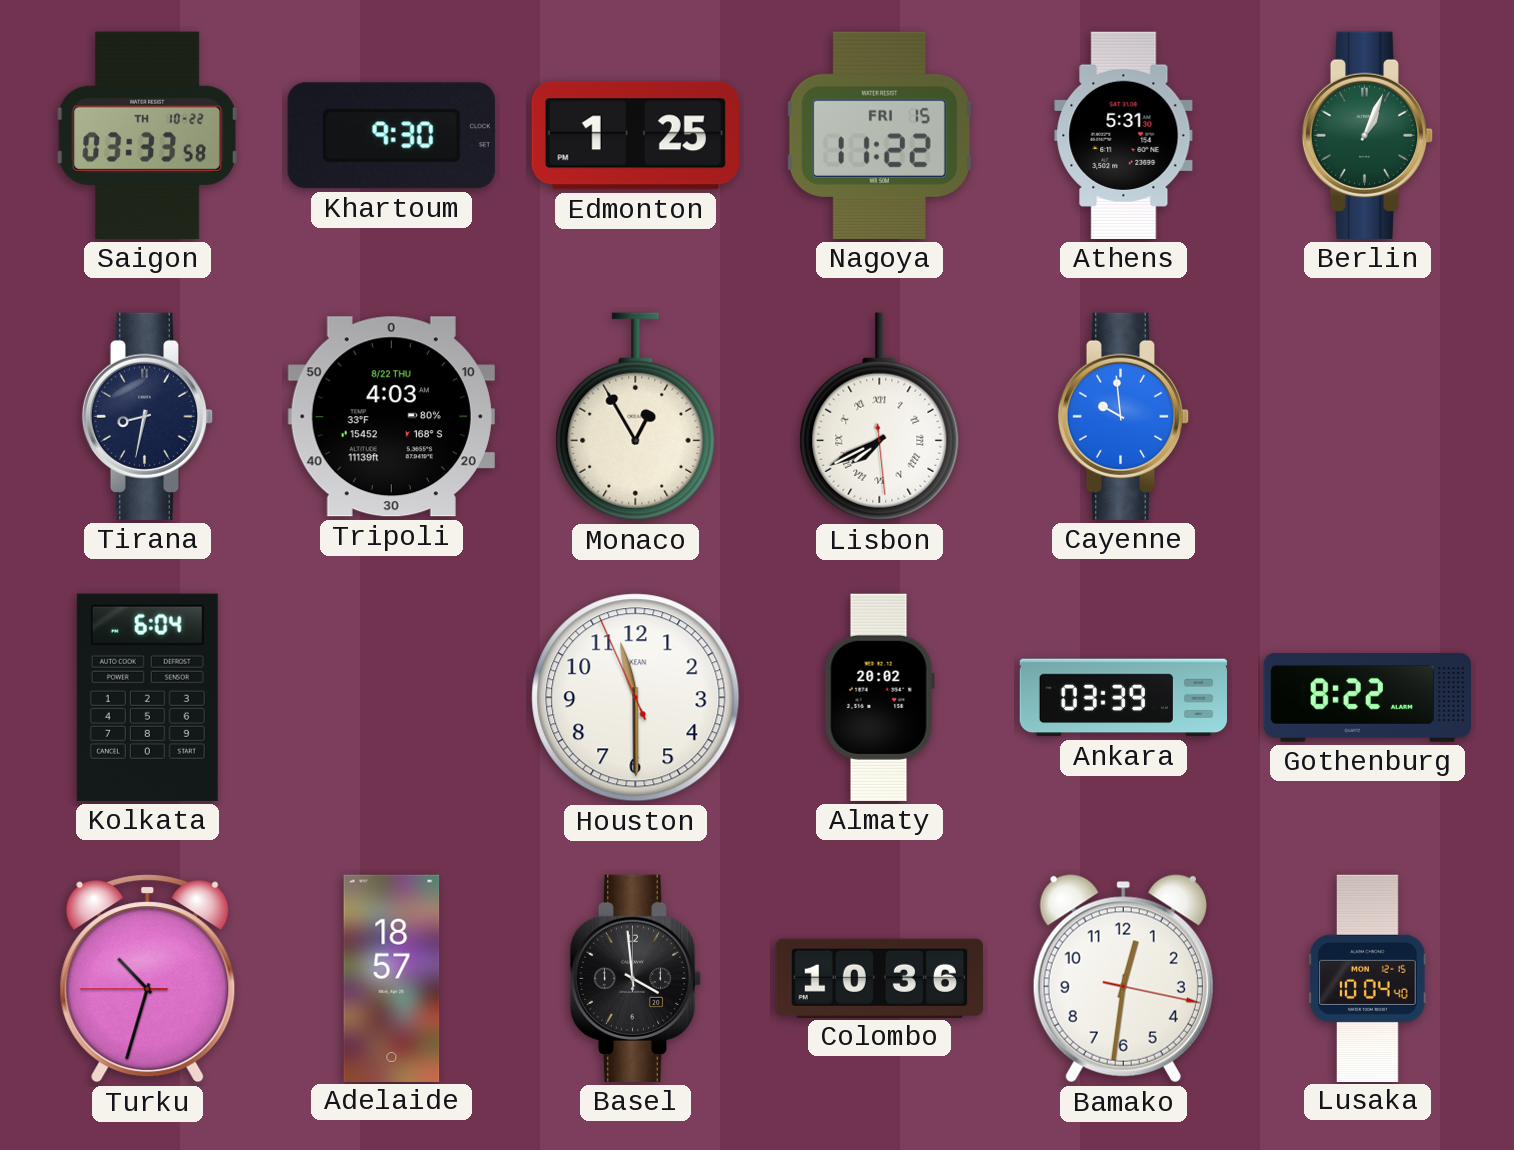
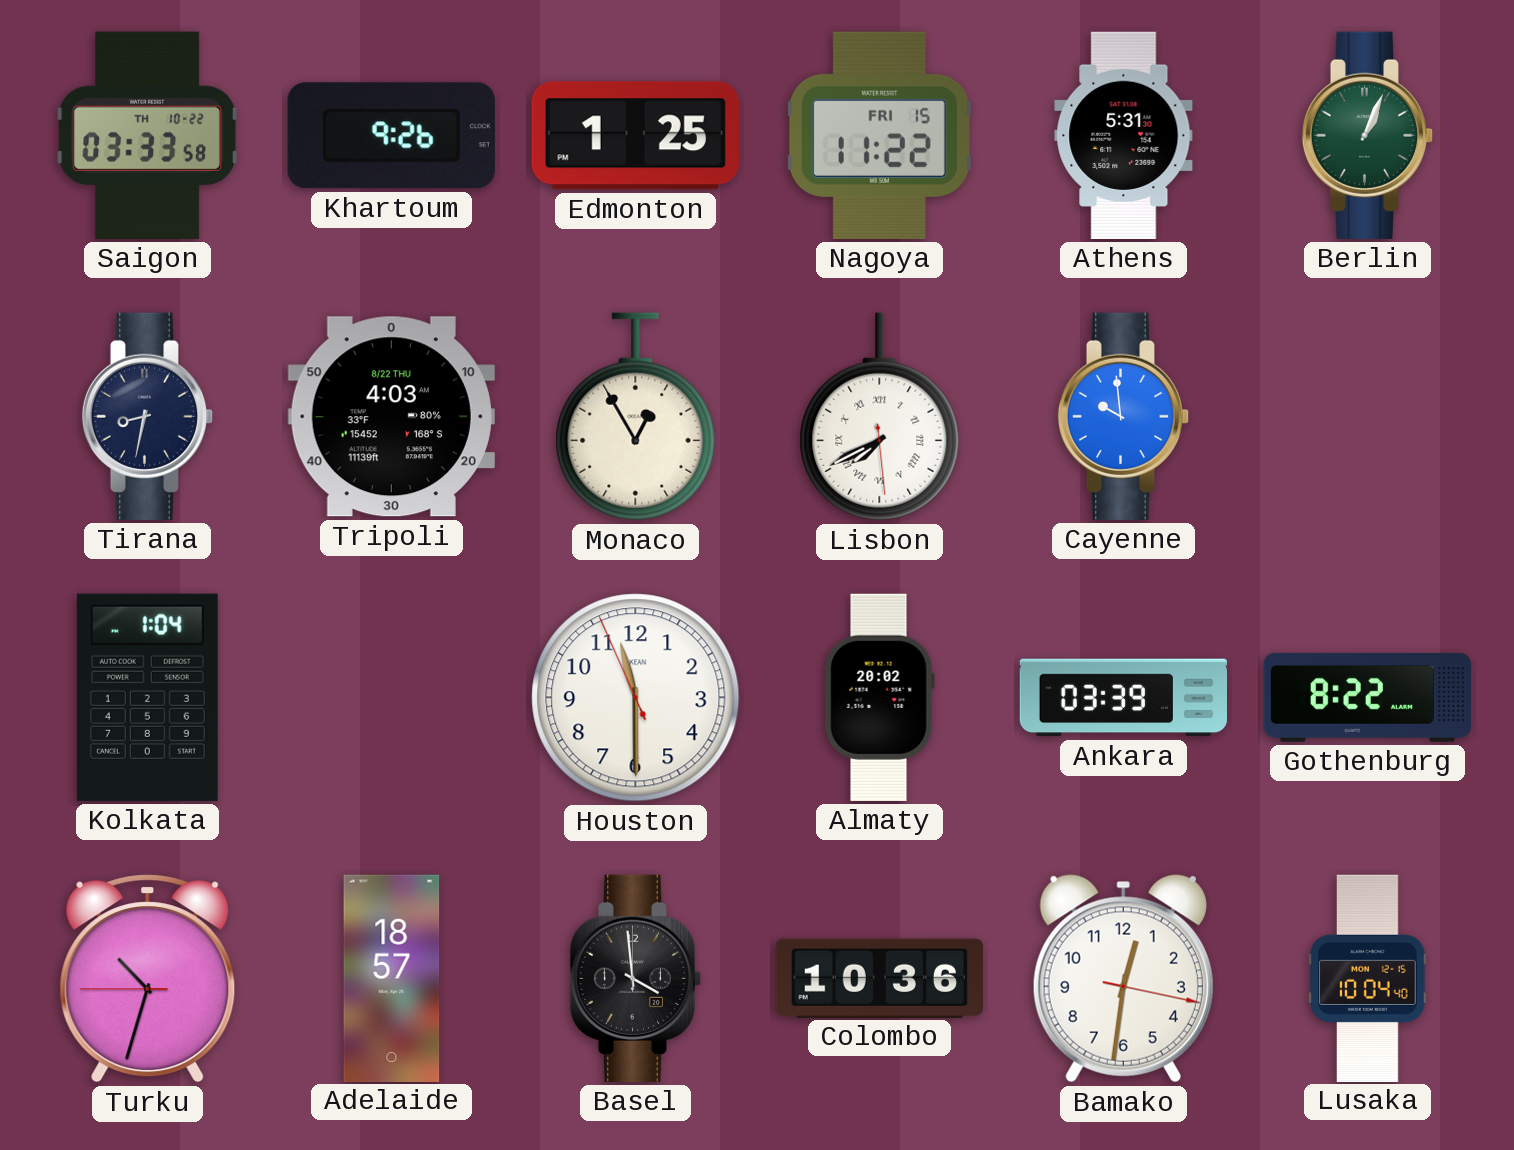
Khartoum: 9:30 -> 9:26 (391, 136)
Kolkata: 6:04 -> 1:04 (147, 697)
